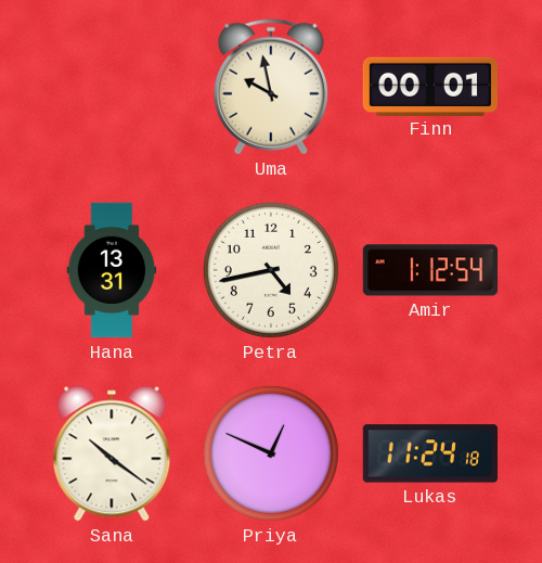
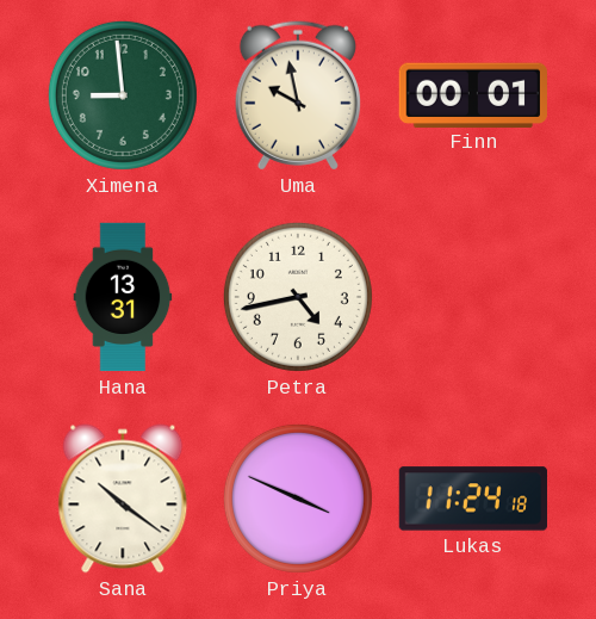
Ximena: none -> 8:59 (123, 95)
Amir: 1:12 -> none (430, 270)
Priya: 12:49 -> 3:49 (298, 499)
